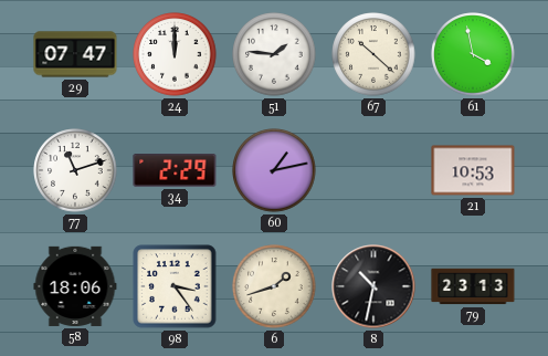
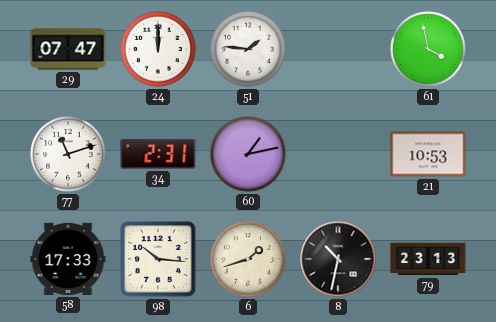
67: 10:22 -> none (373, 54)
34: 2:29 -> 2:31 (158, 155)
58: 18:06 -> 17:33 (68, 259)
98: 3:24 -> 10:16 (158, 259)
